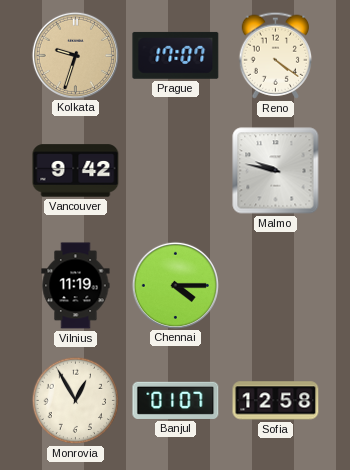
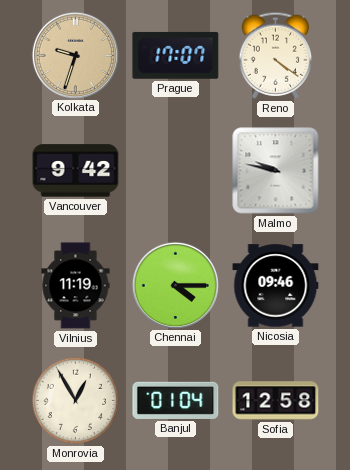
Nicosia: none -> 09:46 (276, 286)
Banjul: 01:07 -> 01:04 (176, 400)
